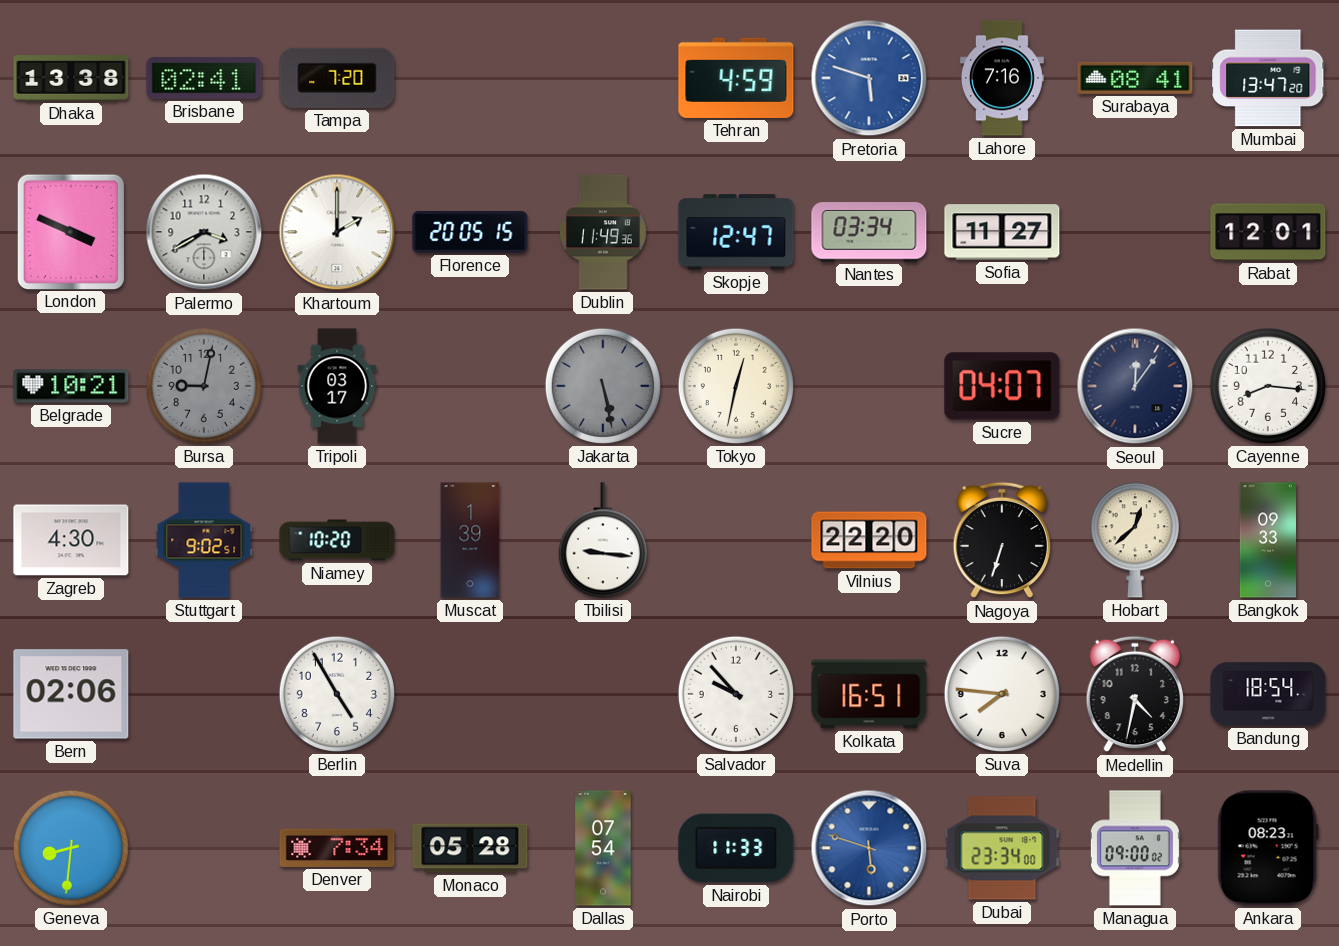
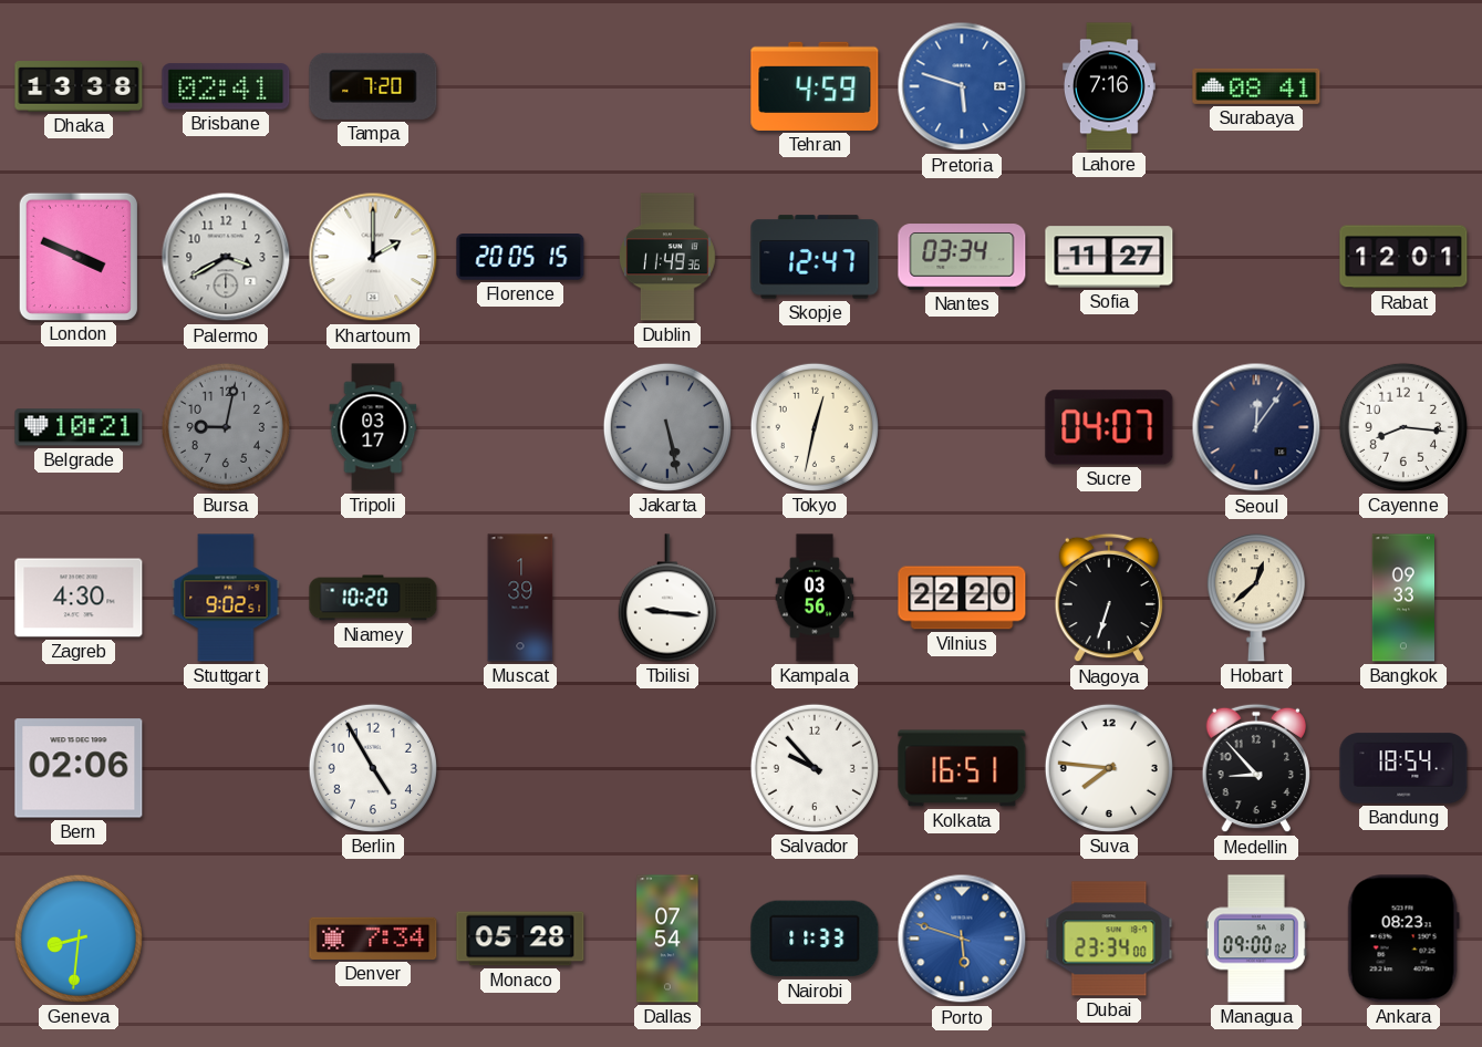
Mumbai: 13:47 -> none (1268, 78)
Kampala: none -> 03:56 (815, 598)
Medellin: 4:32 -> 8:53 (1256, 768)
